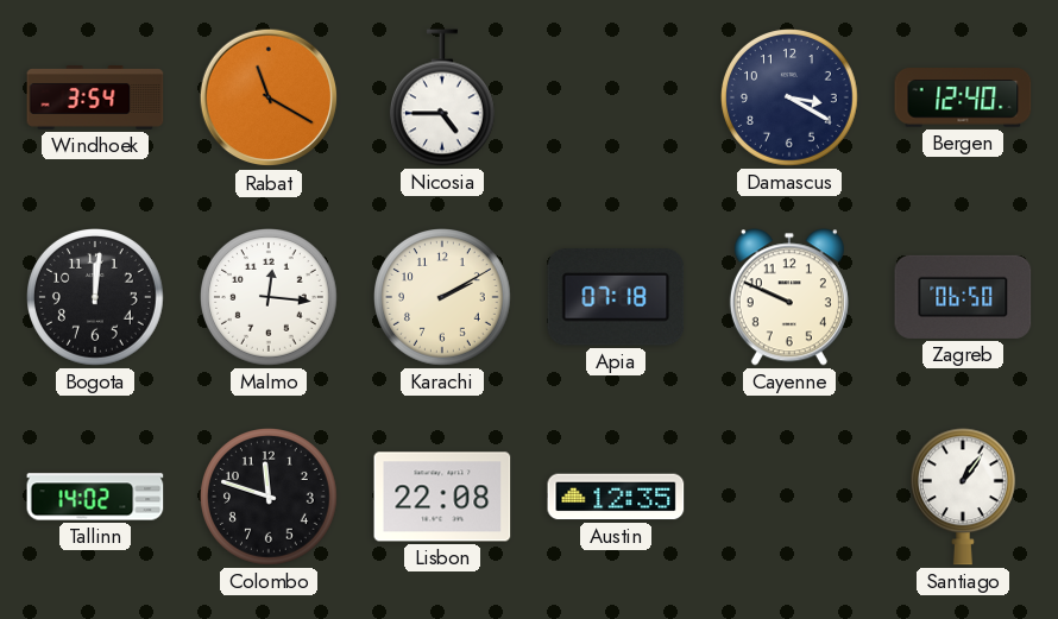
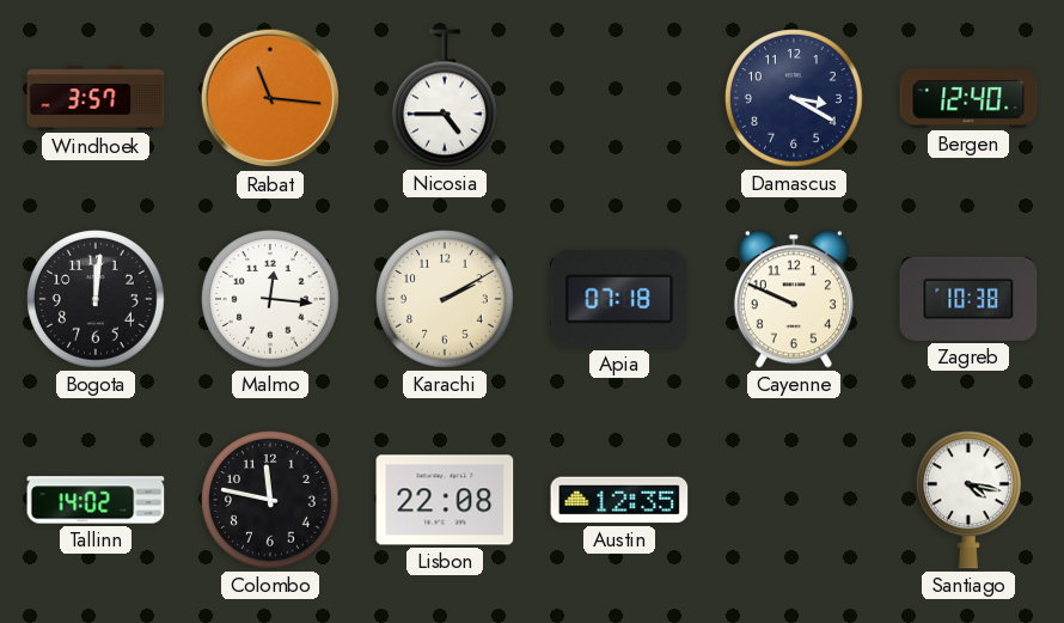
Windhoek: 3:54 -> 3:57 (96, 98)
Rabat: 11:20 -> 11:16 (270, 98)
Zagreb: 06:50 -> 10:38 (968, 299)
Colombo: 11:48 -> 11:47 (271, 501)
Santiago: 1:06 -> 4:17 (968, 500)
